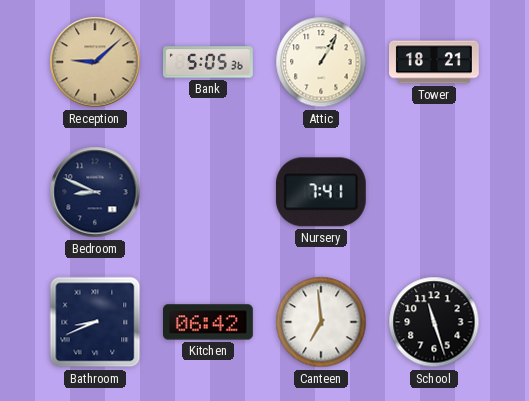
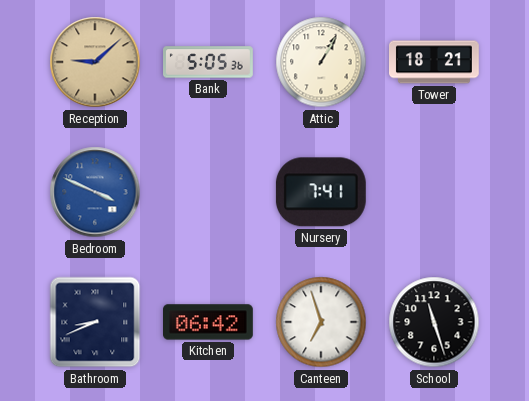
Bedroom: 8:49 -> 3:49 (95, 192)
Bedroom dial: navy -> blue (95, 192)
Canteen: 6:59 -> 6:57 (321, 322)
